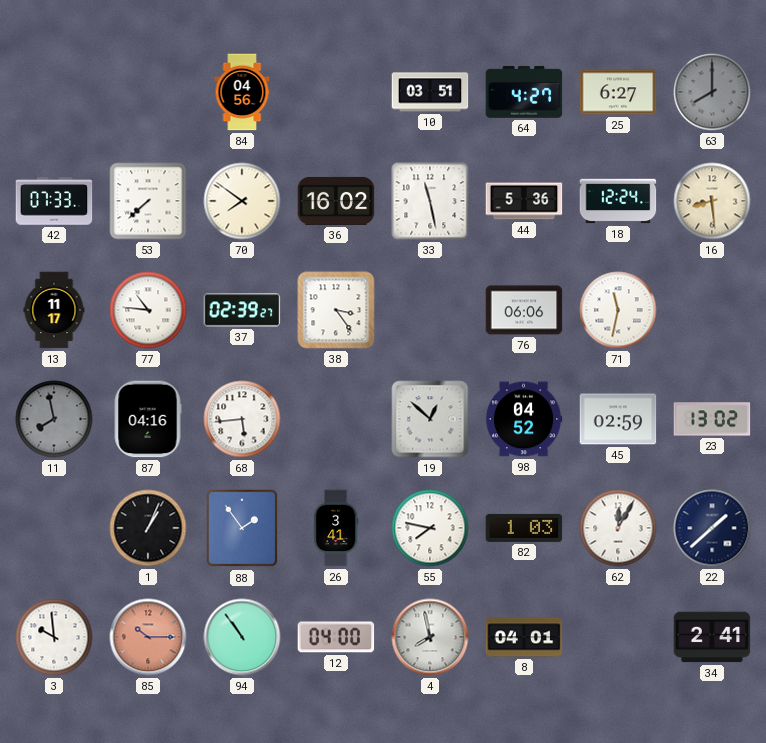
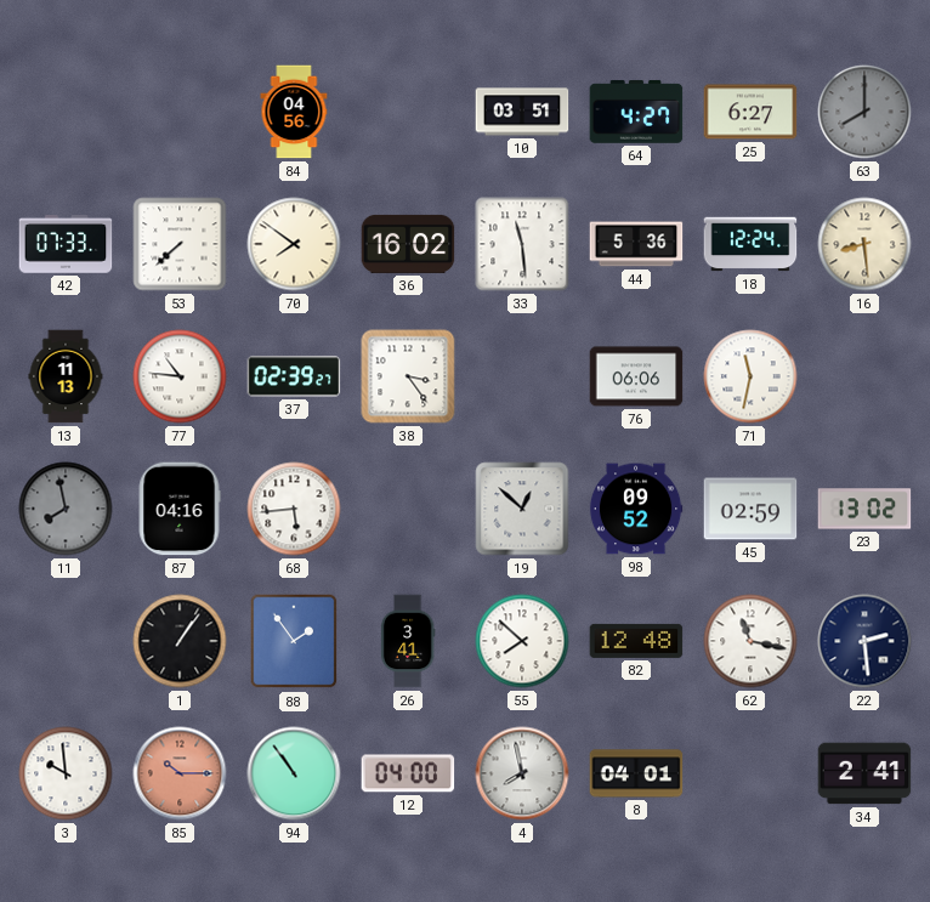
33: 11:28 -> 11:29 (522, 244)
13: 11:17 -> 11:13 (66, 376)
98: 04:52 -> 09:52 (636, 509)
1: 1:04 -> 1:06 (180, 641)
55: 7:47 -> 7:52 (522, 641)
82: 1:03 -> 12:48 (636, 641)
62: 12:05 -> 11:17 (750, 641)
22: 1:38 -> 2:29 (864, 641)
